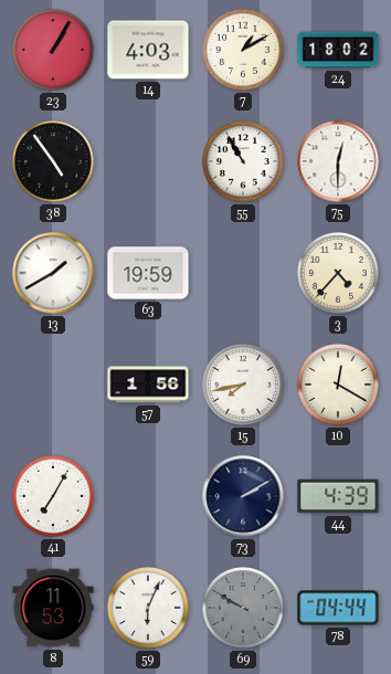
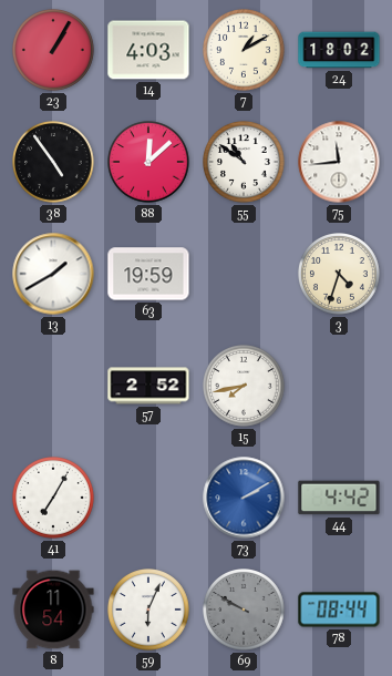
88: none -> 12:08 (149, 163)
55: 10:55 -> 10:51 (245, 163)
75: 12:30 -> 11:44 (339, 162)
3: 4:37 -> 4:33 (340, 275)
57: 1:56 -> 2:52 (148, 386)
10: 12:20 -> none (339, 386)
73 dial: navy -> blue (244, 498)
44: 4:39 -> 4:42 (339, 498)
8: 11:53 -> 11:54 (53, 610)
78: 04:44 -> 08:44 (339, 610)
